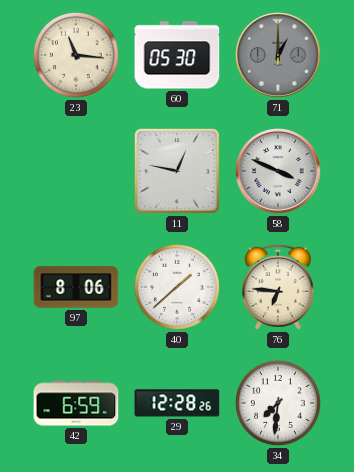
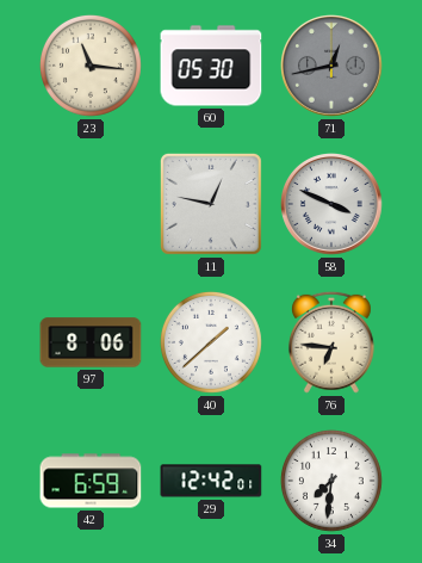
71: 1:00 -> 12:43 (333, 67)
29: 12:28 -> 12:42 (211, 481)
